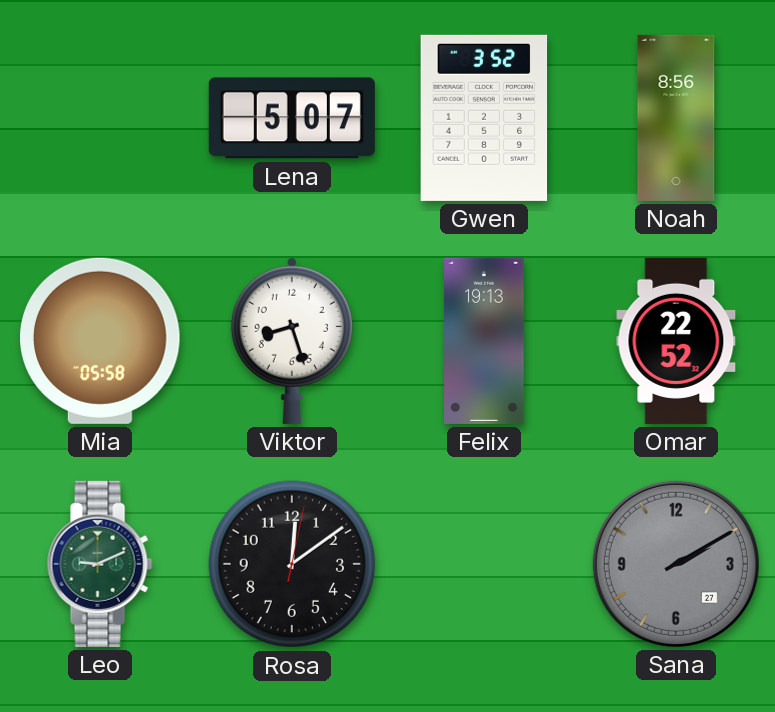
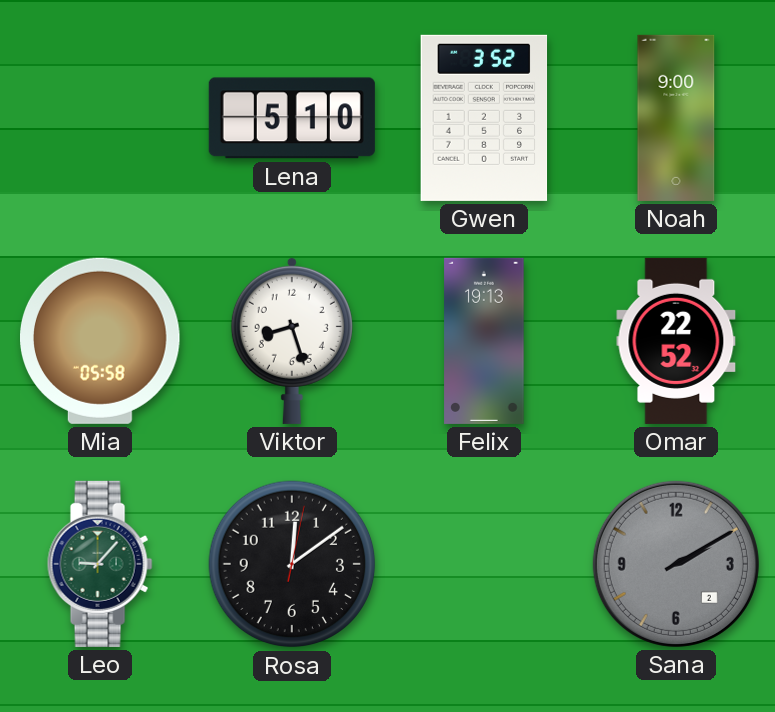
Lena: 5:07 -> 5:10 (292, 118)
Noah: 8:56 -> 9:00 (676, 118)
Leo: 9:11 -> 9:07 (100, 564)
Sana date: 27 -> 2 (676, 564)
